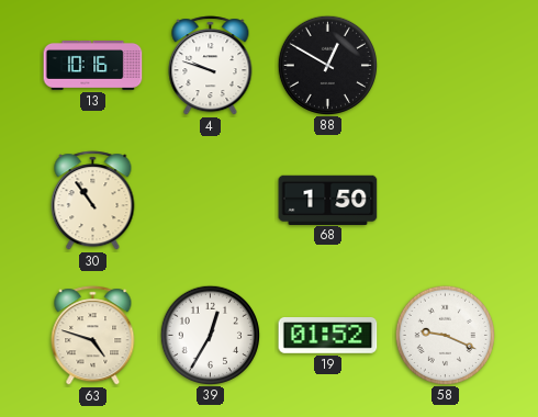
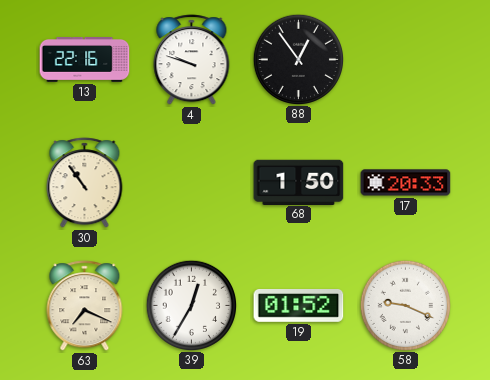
13: 10:16 -> 22:16 (85, 60)
88: 12:50 -> 12:54 (298, 59)
17: none -> 20:33 (406, 183)
63: 4:48 -> 7:19 (85, 306)
